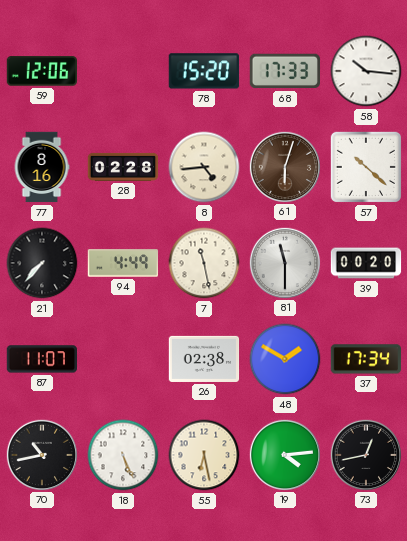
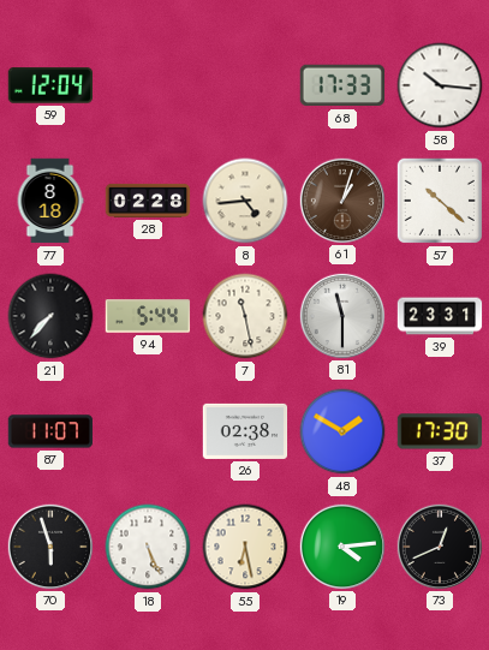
59: 12:06 -> 12:04 (50, 85)
78: 15:20 -> none (204, 71)
77: 8:16 -> 8:18 (50, 201)
61: 6:03 -> 1:03 (341, 199)
94: 4:49 -> 5:44 (148, 316)
39: 00:20 -> 23:31 (440, 316)
37: 17:34 -> 17:30 (440, 431)
70: 10:43 -> 5:57 (49, 545)
73: 12:43 -> 12:41 (439, 545)
